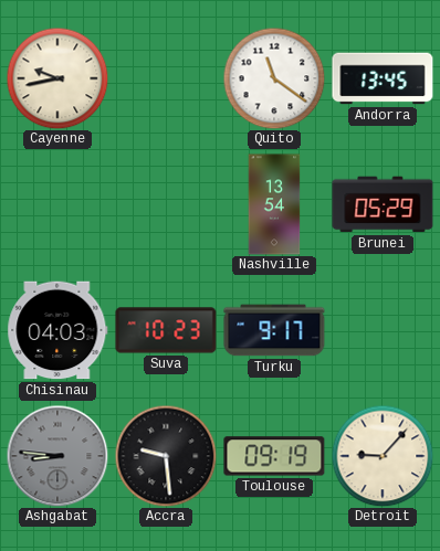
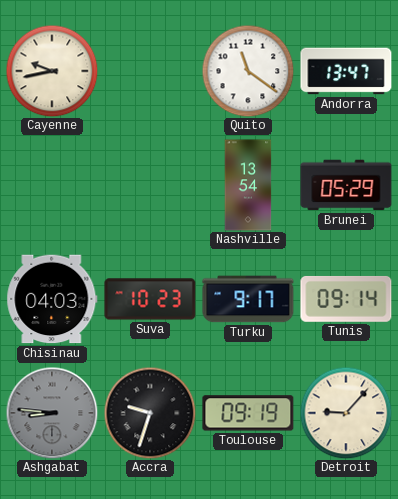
Andorra: 13:45 -> 13:47 (346, 71)
Tunis: none -> 09:14 (346, 299)
Accra: 9:29 -> 9:33 (150, 413)
